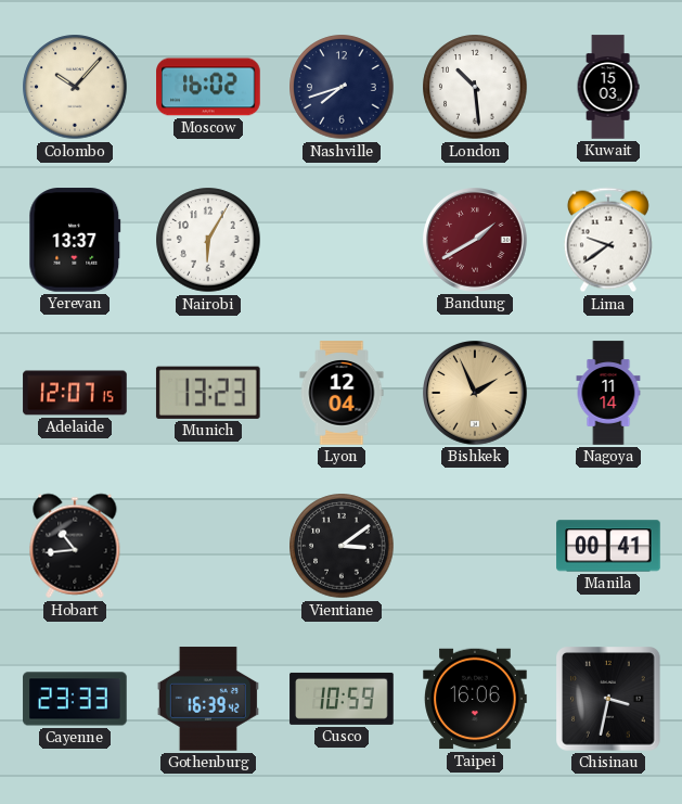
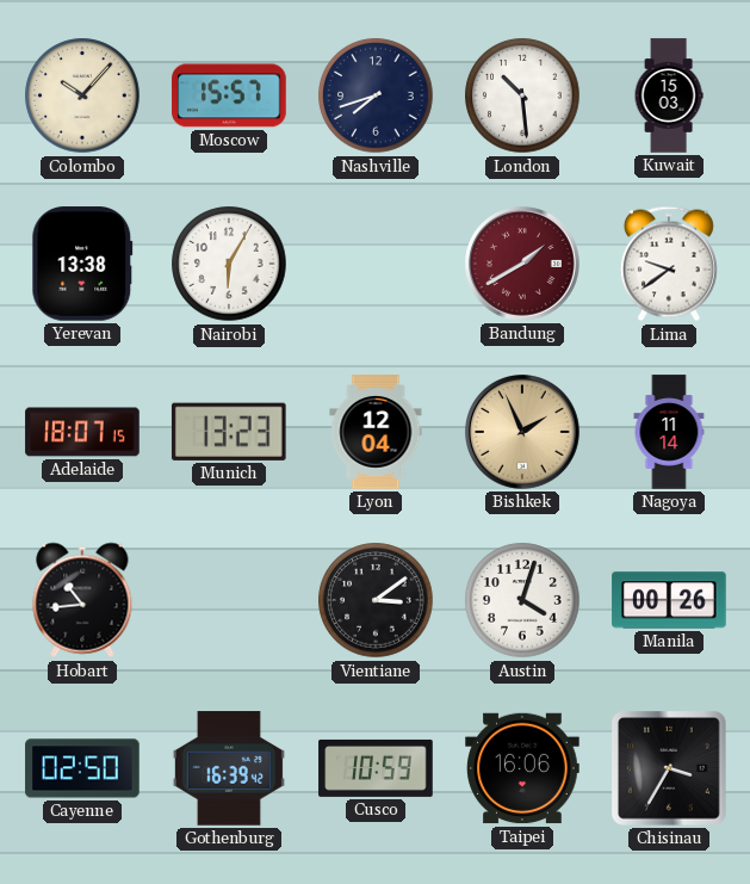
Moscow: 16:02 -> 15:57 (229, 95)
Yerevan: 13:37 -> 13:38 (82, 264)
Adelaide: 12:07 -> 18:07 (82, 432)
Austin: none -> 4:03 (522, 600)
Manila: 00:41 -> 00:26 (669, 600)
Cayenne: 23:33 -> 02:50 (82, 768)
Chisinau: 3:32 -> 3:35 (669, 768)
